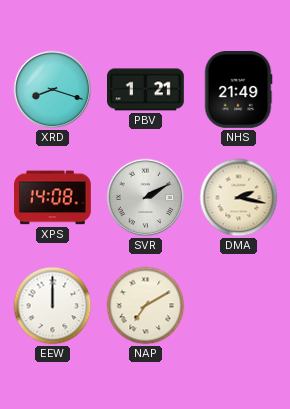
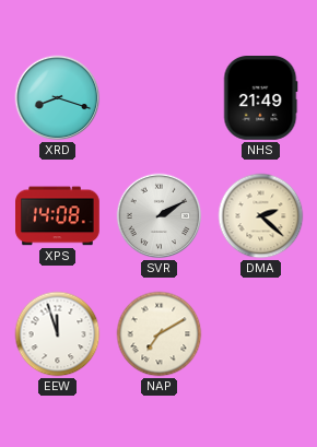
PBV: 1:21 -> none (146, 90)
DMA: 2:17 -> 2:22 (261, 216)
EEW: 12:00 -> 11:57 (58, 334)
